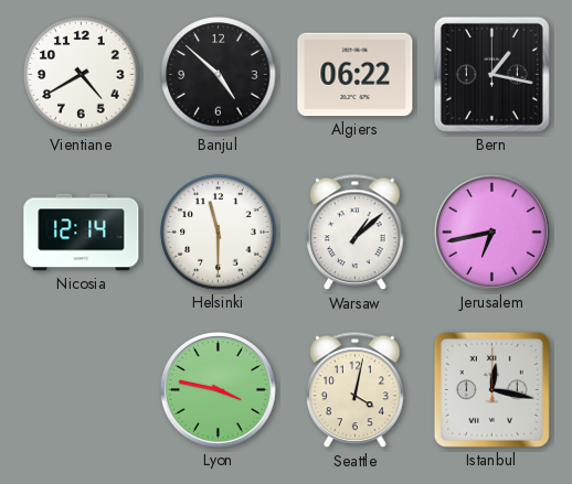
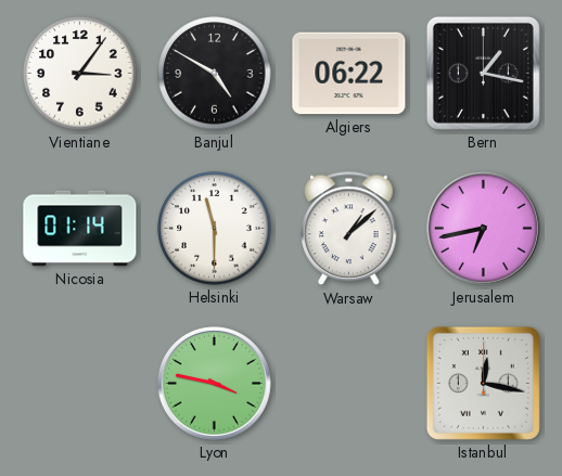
Vientiane: 4:40 -> 3:06 (80, 74)
Banjul: 4:52 -> 4:50 (215, 74)
Nicosia: 12:14 -> 01:14 (80, 229)
Seattle: 4:02 -> none (356, 390)
